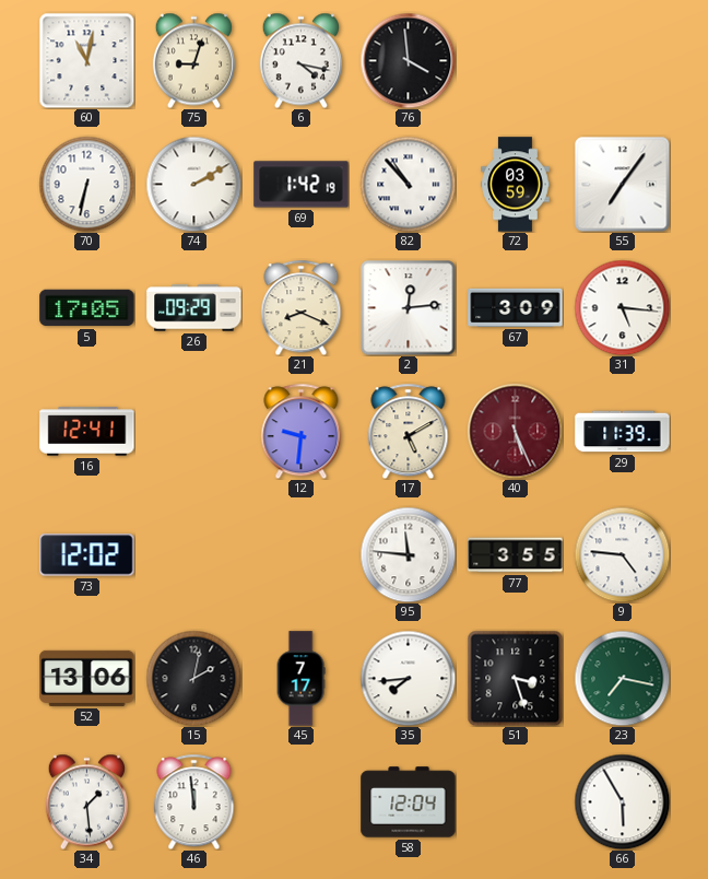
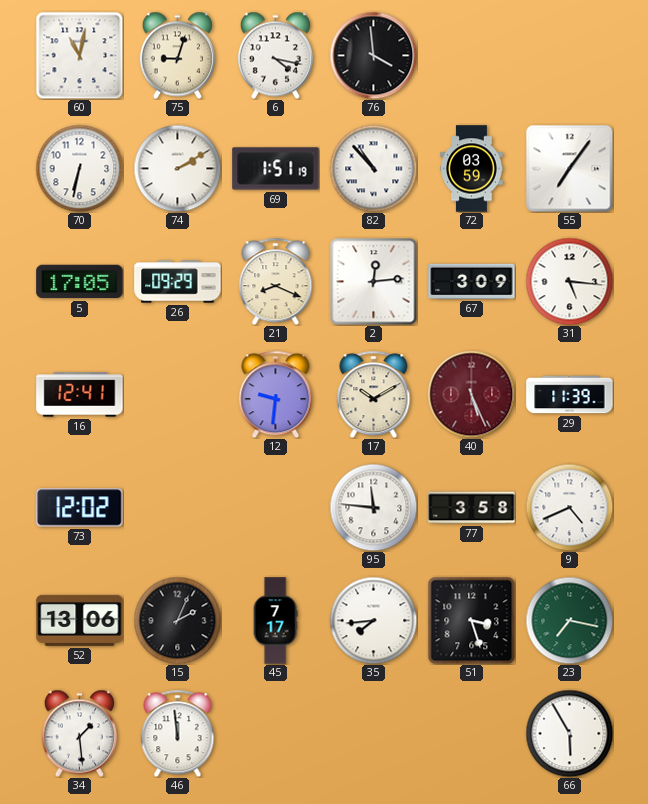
69: 1:42 -> 1:51 (276, 169)
17: 5:10 -> 10:10 (374, 394)
77: 3:55 -> 3:58 (472, 508)
9: 4:46 -> 4:41 (569, 507)
15: 2:02 -> 2:04 (177, 620)
58: 12:04 -> none (409, 802)
